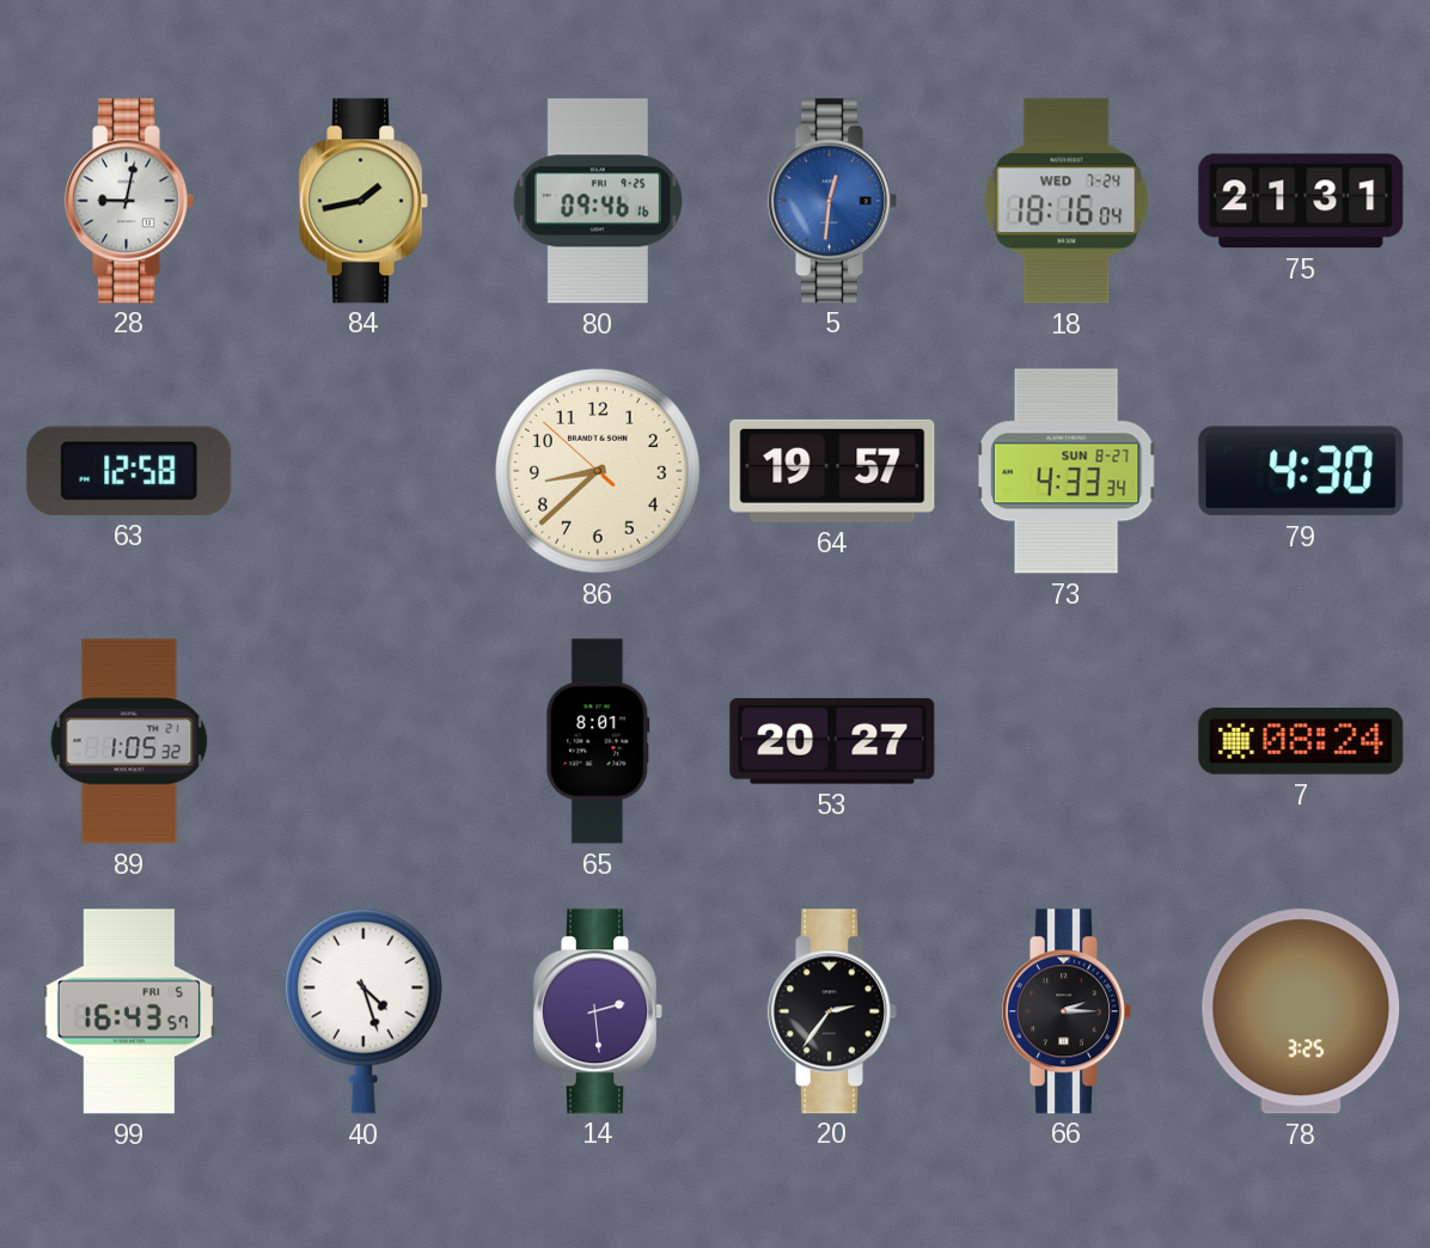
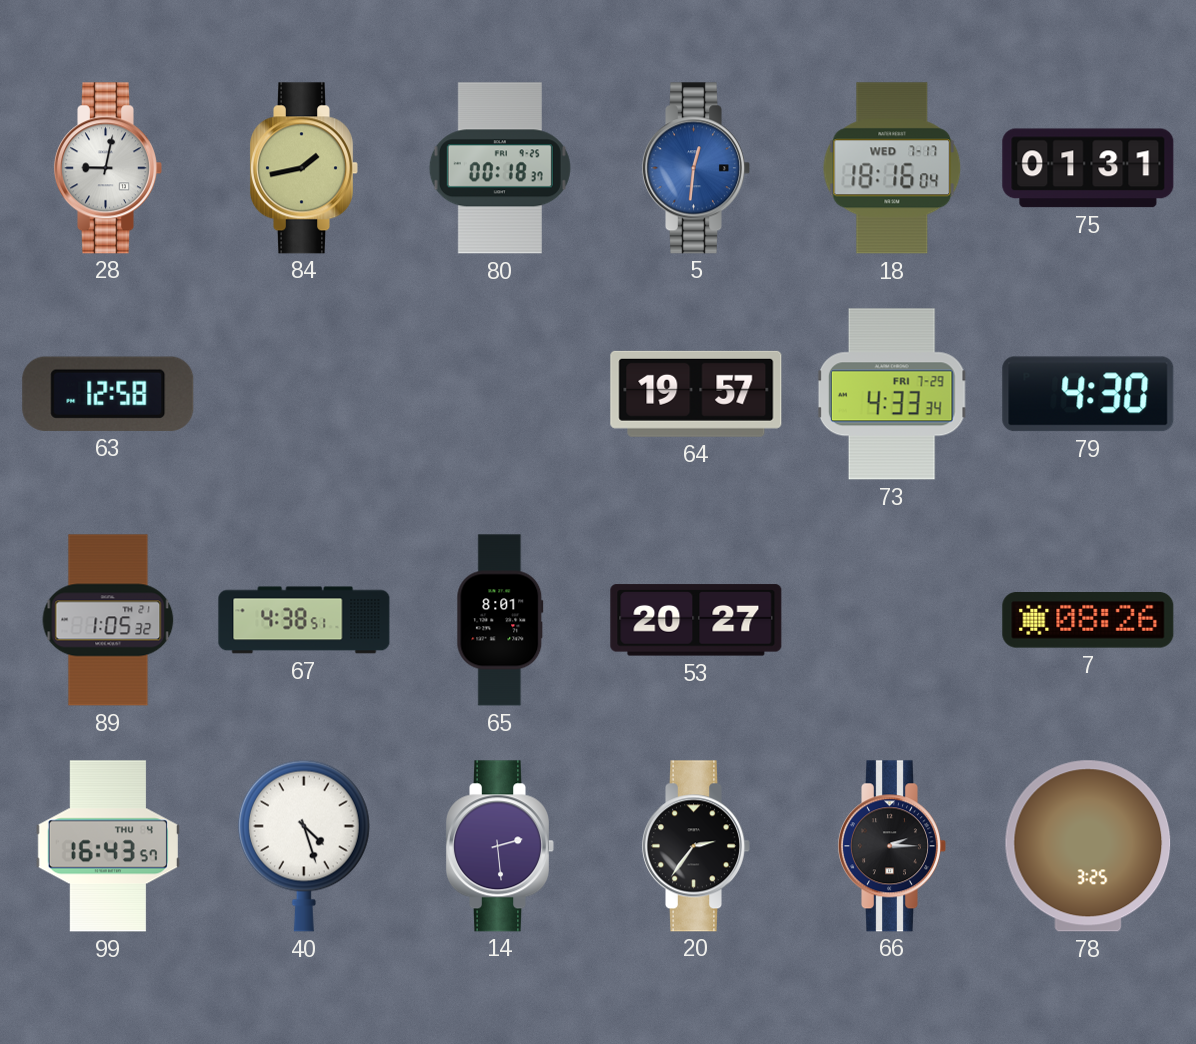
80: 09:46 -> 00:18 (500, 168)
18 date: WED 7-24 -> WED 7-17 (892, 168)
75: 21:31 -> 01:31 (1088, 168)
86: 8:37 -> none (598, 471)
73 date: SUN 8-27 -> FRI 7-29 (892, 394)
67: none -> 4:38 (304, 620)
7: 08:24 -> 08:26 (1088, 621)
99 date: FRI 5 -> THU 4 (108, 846)
